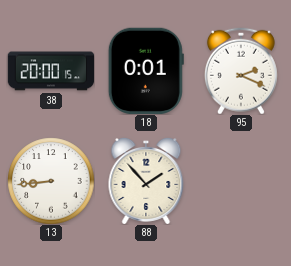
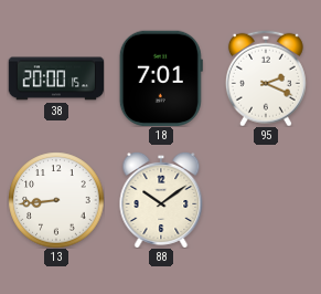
18: 0:01 -> 7:01 (161, 78)
88: 1:53 -> 10:09 (161, 200)
